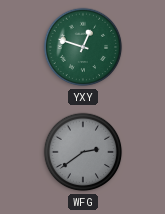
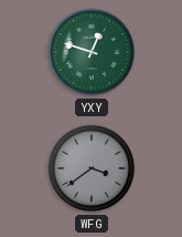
WFG: 2:39 -> 3:39 (92, 168)
